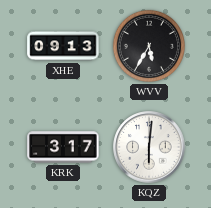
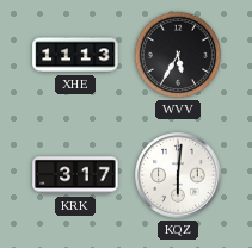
XHE: 09:13 -> 11:13 (75, 55)
